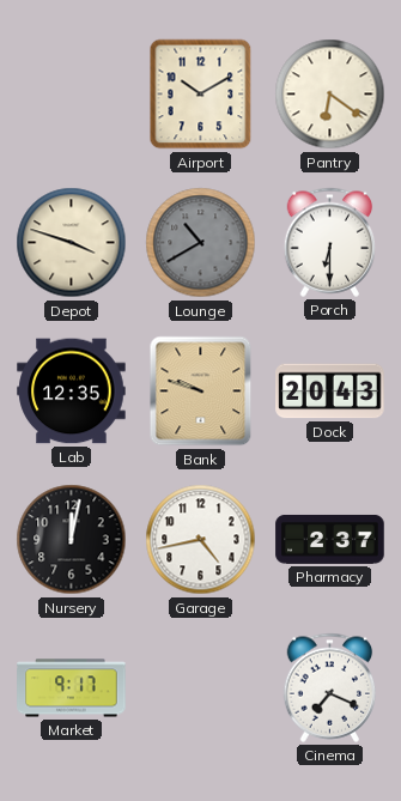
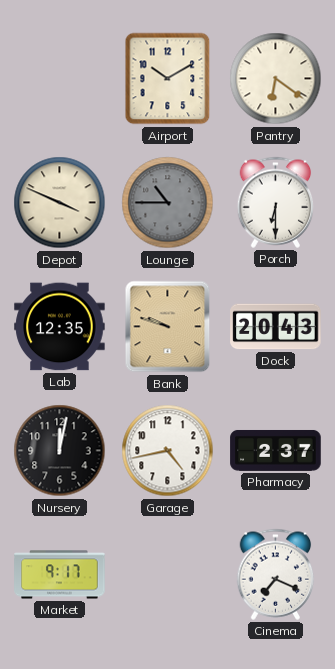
Depot: 3:48 -> 3:49 (60, 203)
Lounge: 10:40 -> 10:45 (168, 203)
